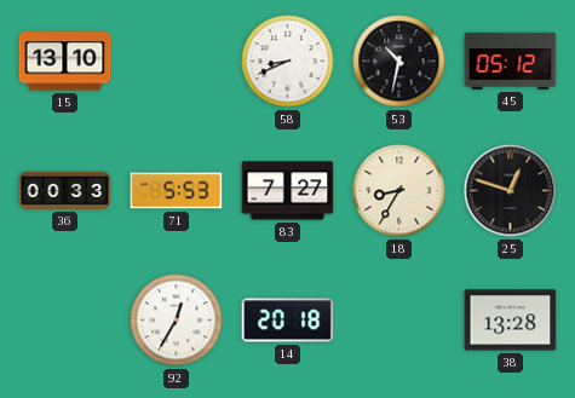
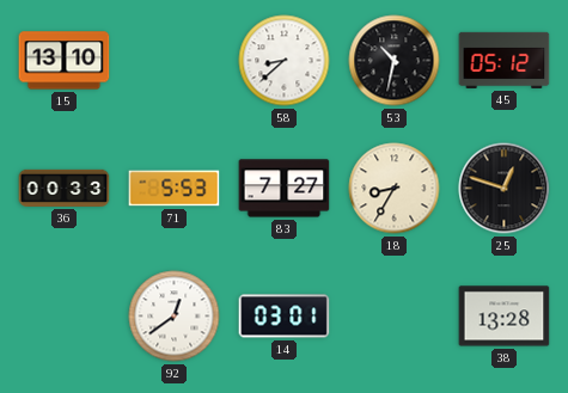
58: 8:41 -> 8:38 (285, 61)
92: 12:35 -> 12:39 (175, 317)
14: 20:18 -> 03:01 (285, 317)
